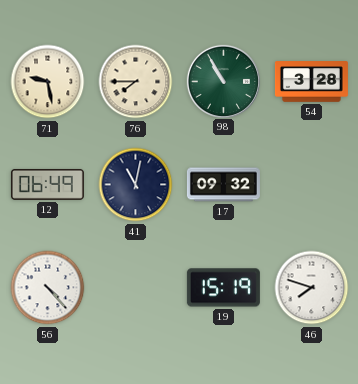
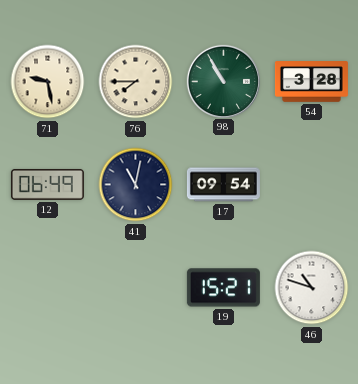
17: 09:32 -> 09:54 (223, 185)
56: 4:23 -> none (48, 288)
19: 15:19 -> 15:21 (223, 288)
46: 7:48 -> 10:48 (312, 288)
